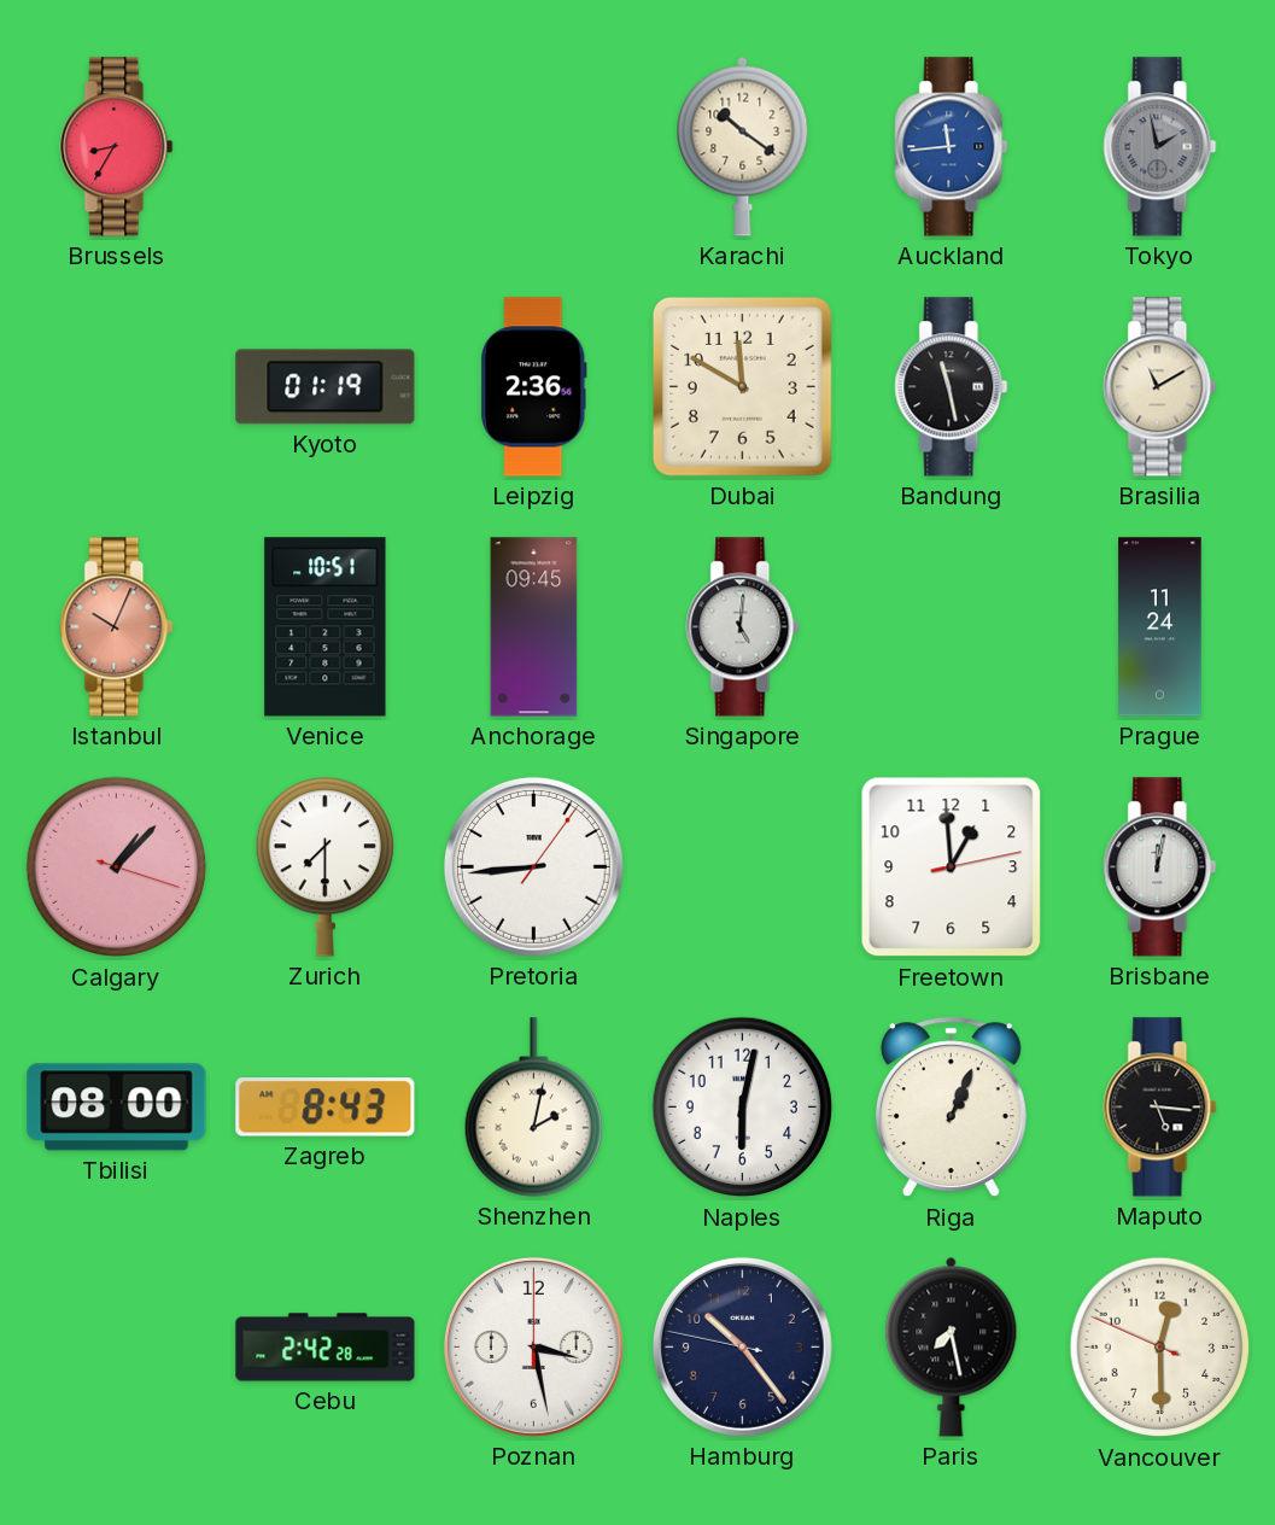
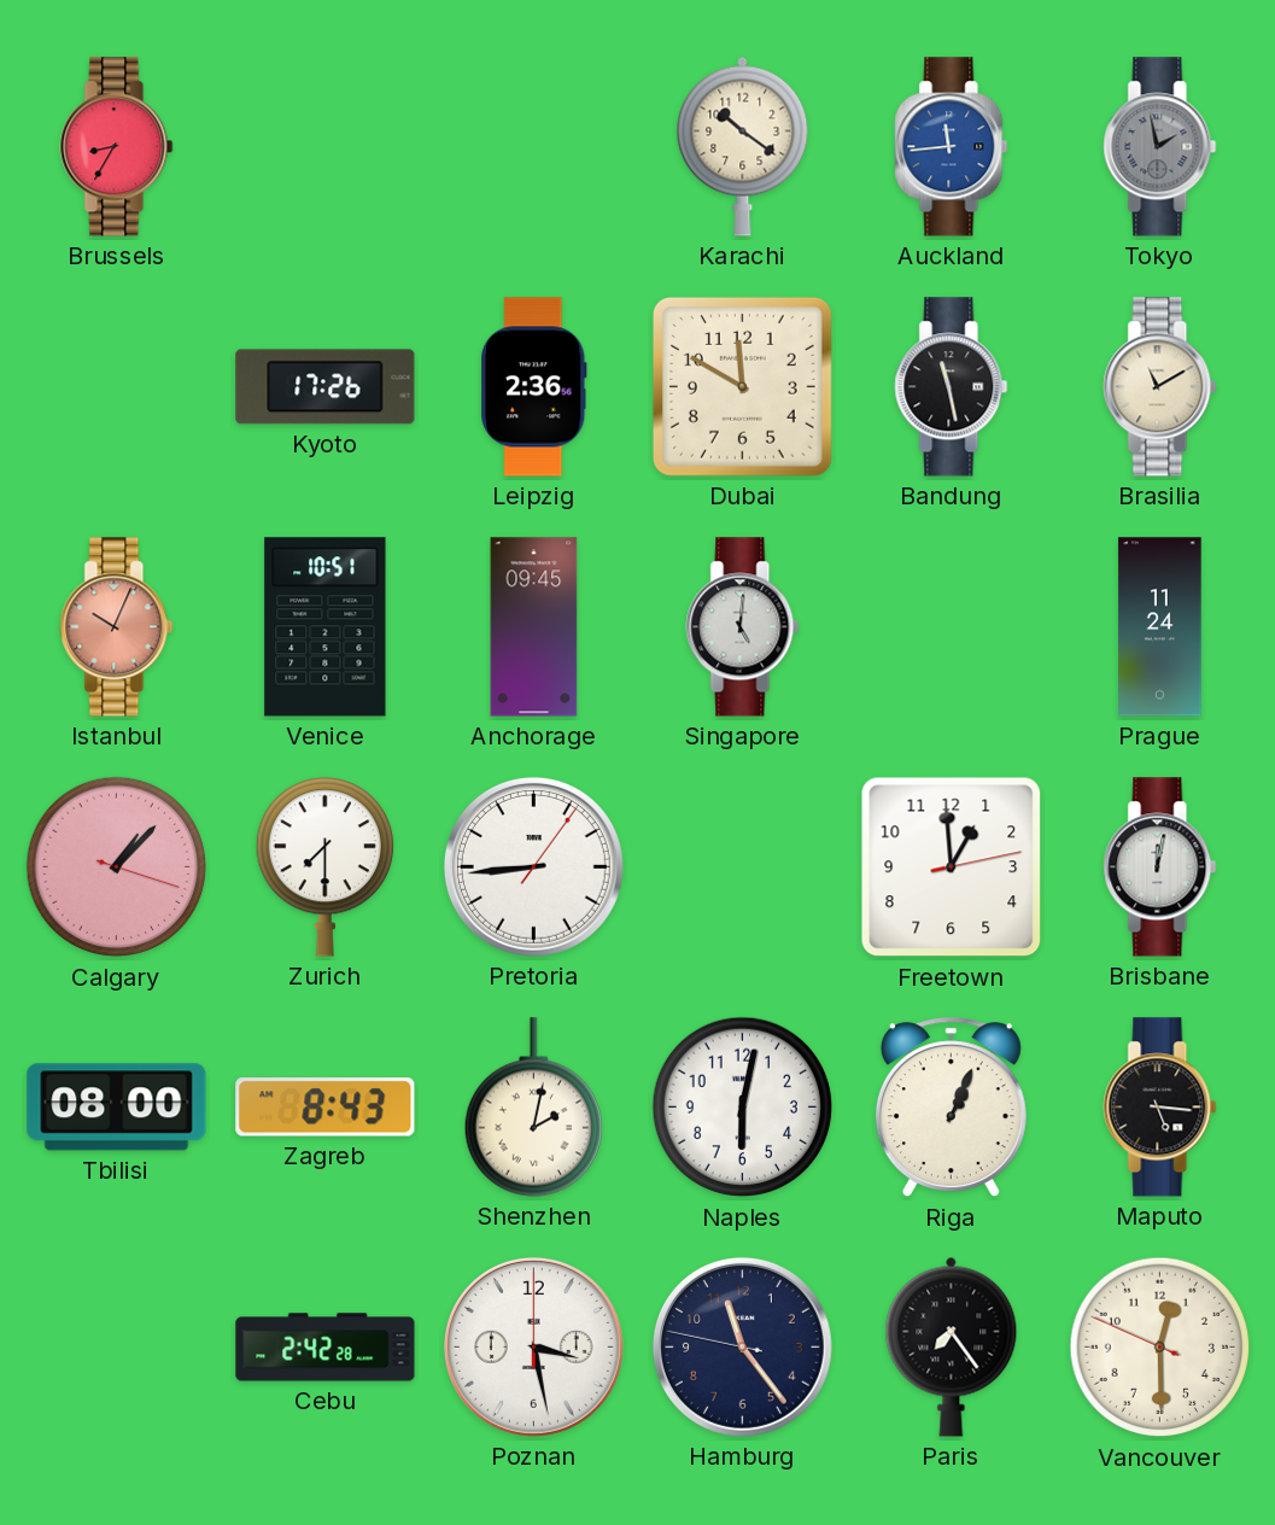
Kyoto: 01:19 -> 17:26 (326, 387)
Hamburg: 10:23 -> 11:23 (742, 1346)
Paris: 7:28 -> 7:24 (952, 1346)
